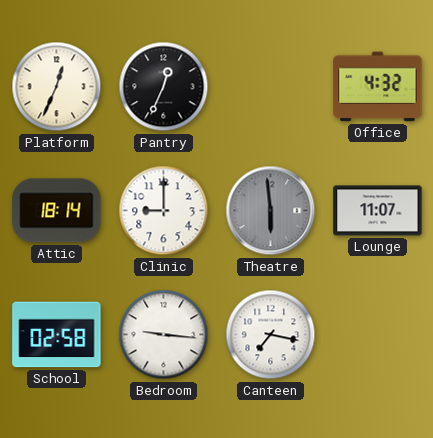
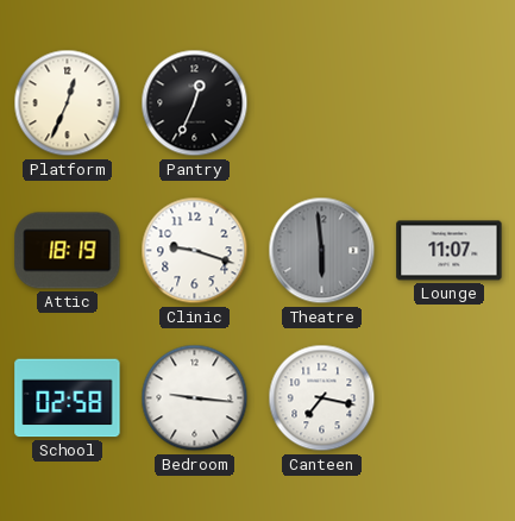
Office: 4:32 -> none (378, 87)
Attic: 18:14 -> 18:19 (68, 251)
Clinic: 9:00 -> 9:18 (195, 251)
